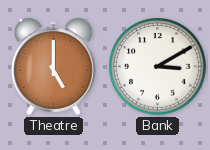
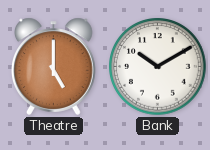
Bank: 3:10 -> 10:10 (158, 67)
